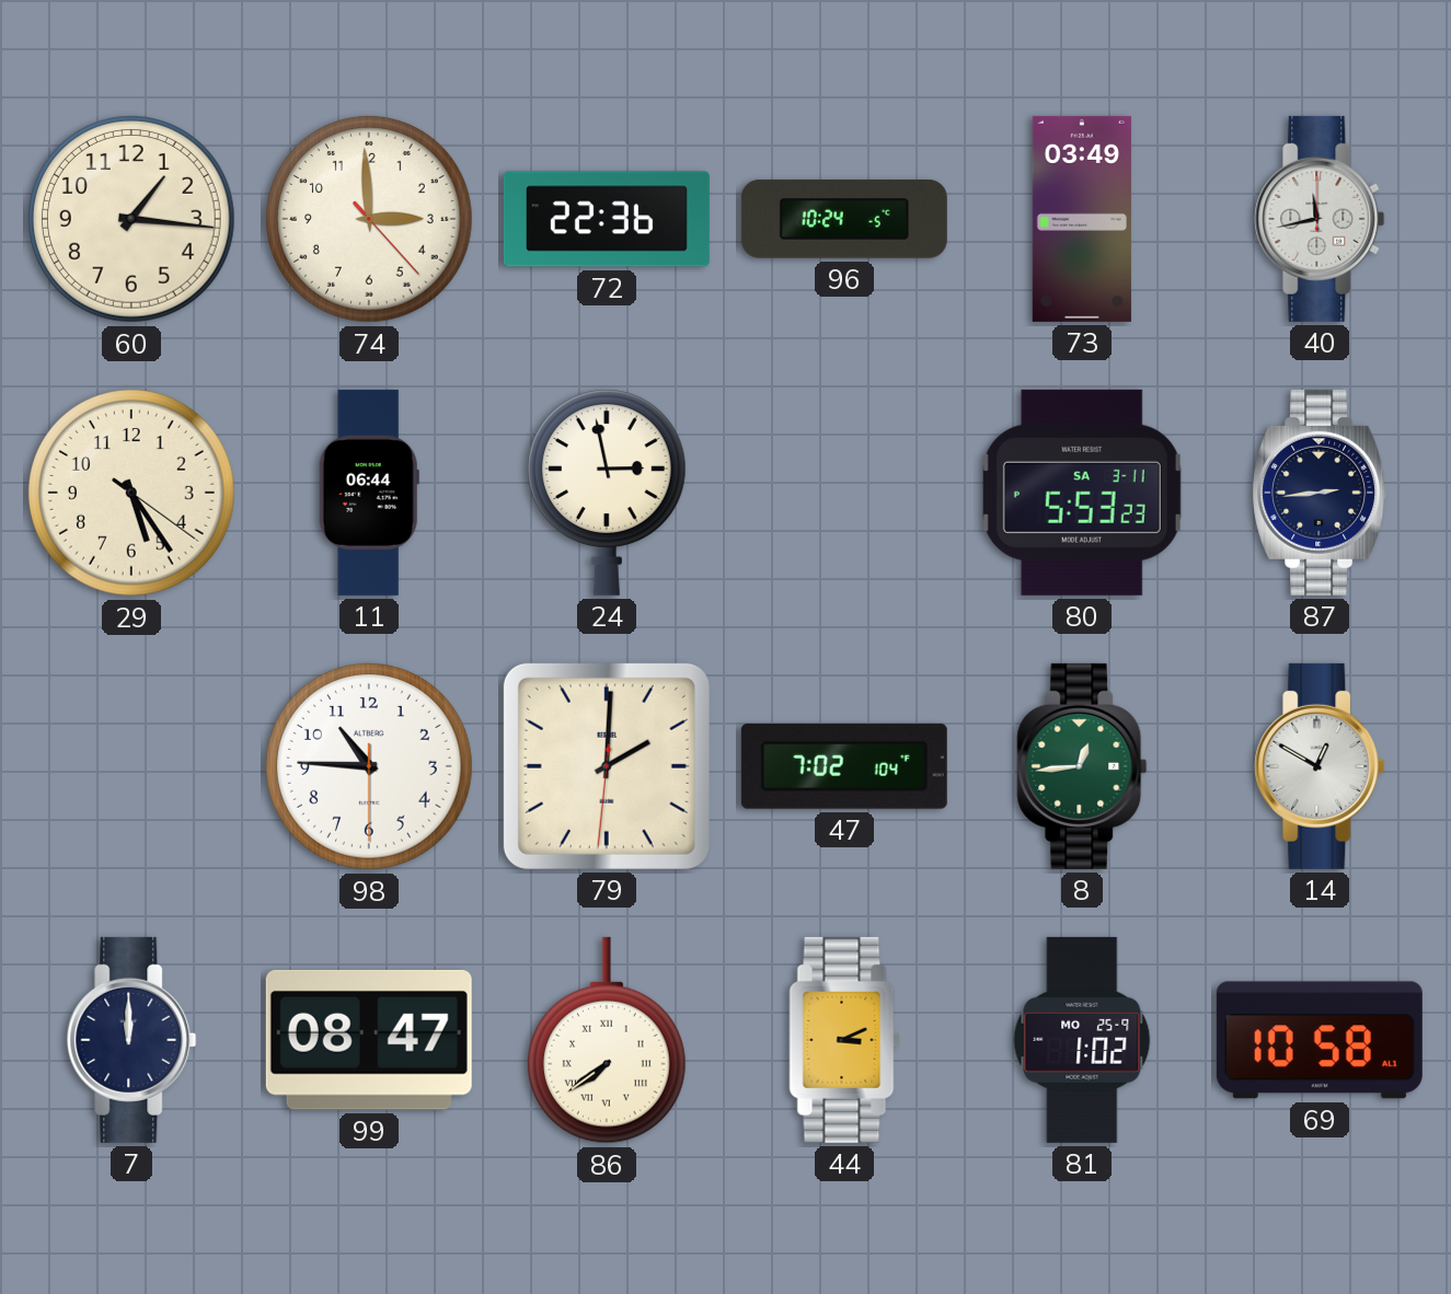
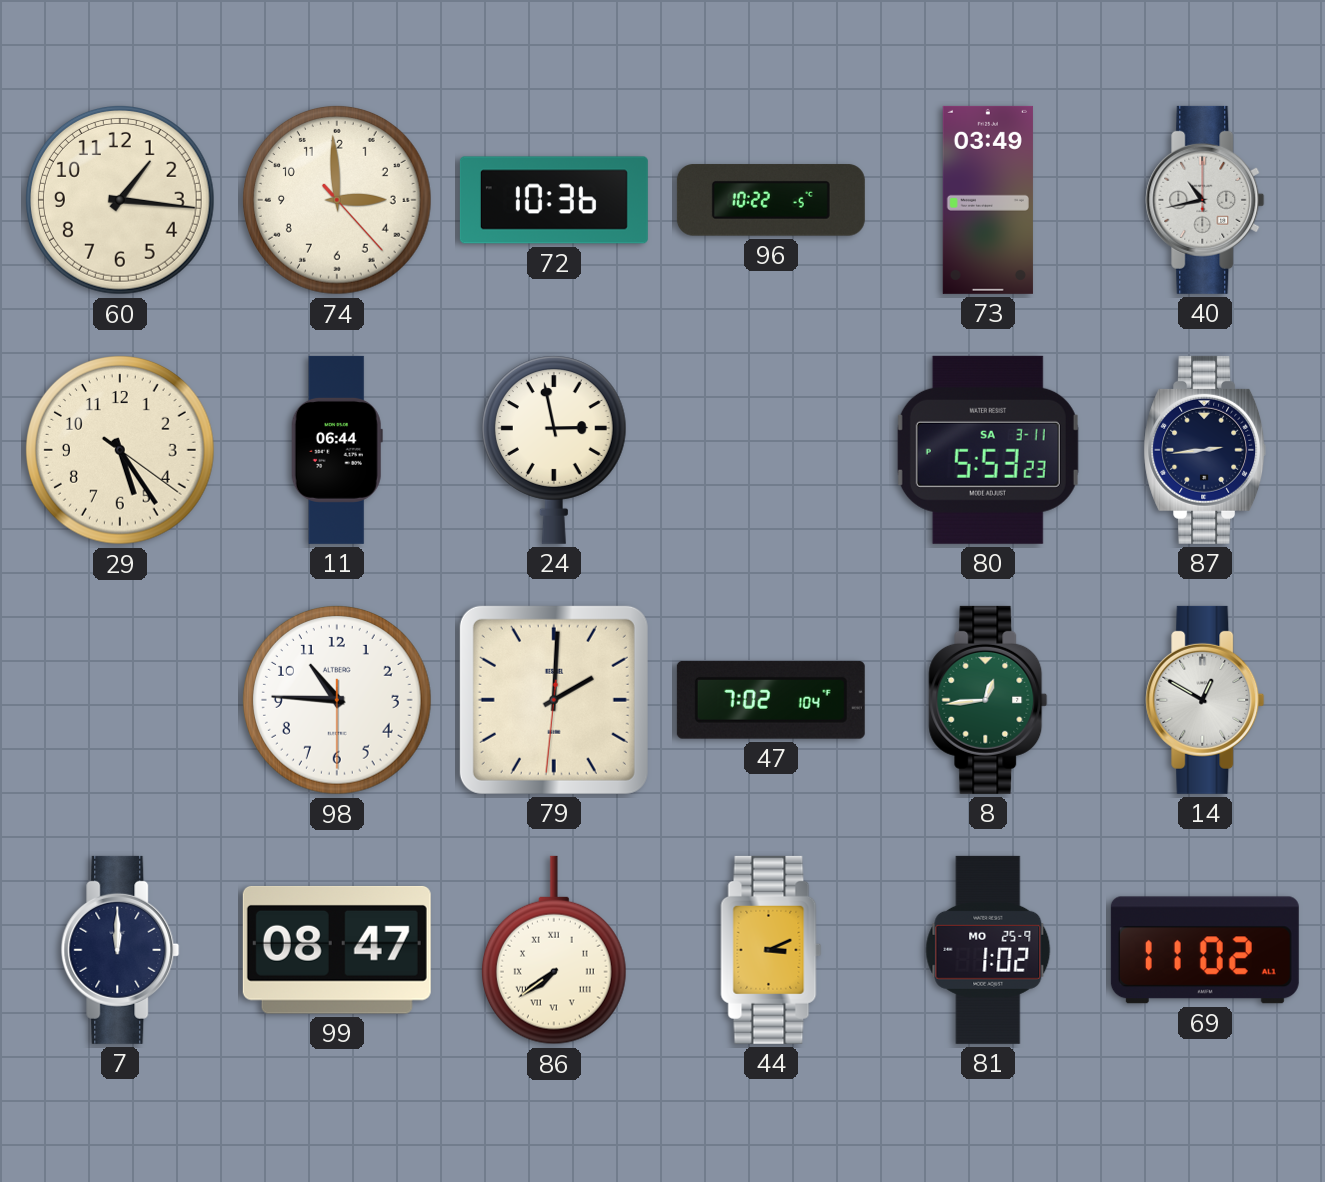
72: 22:36 -> 10:36 (554, 200)
96: 10:24 -> 10:22 (771, 200)
40: 11:43 -> 10:43 (1205, 200)
69: 10:58 -> 11:02 (1205, 950)
